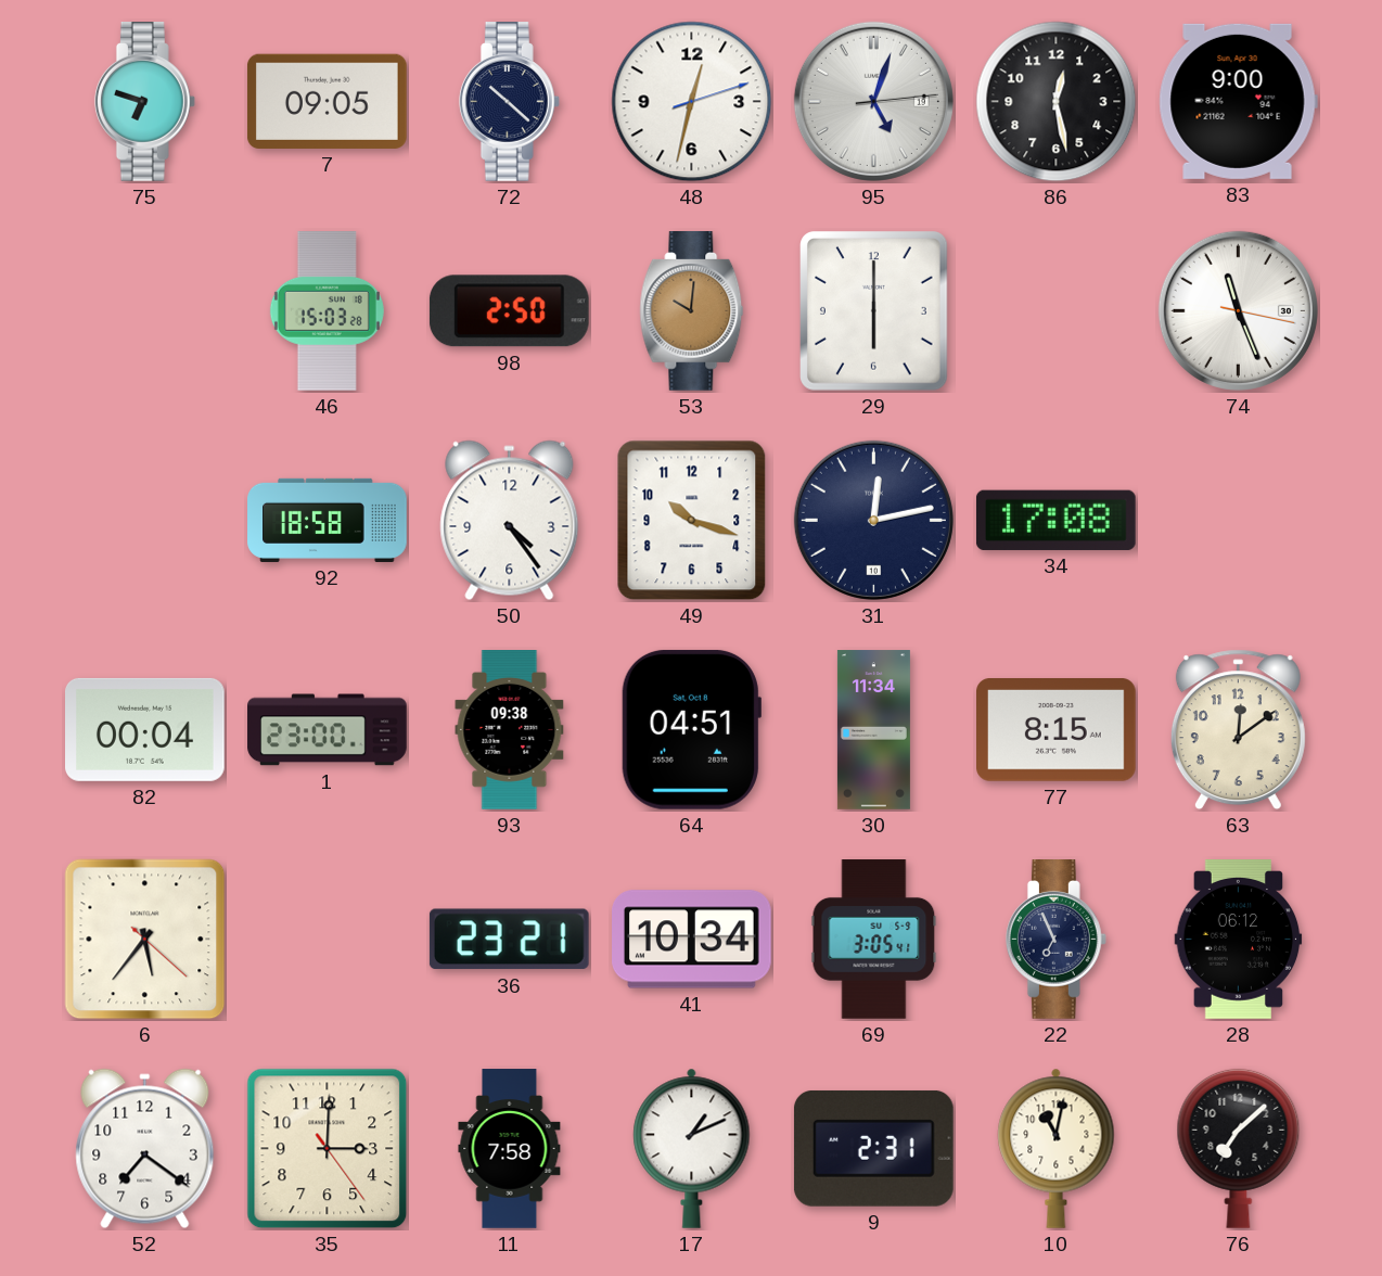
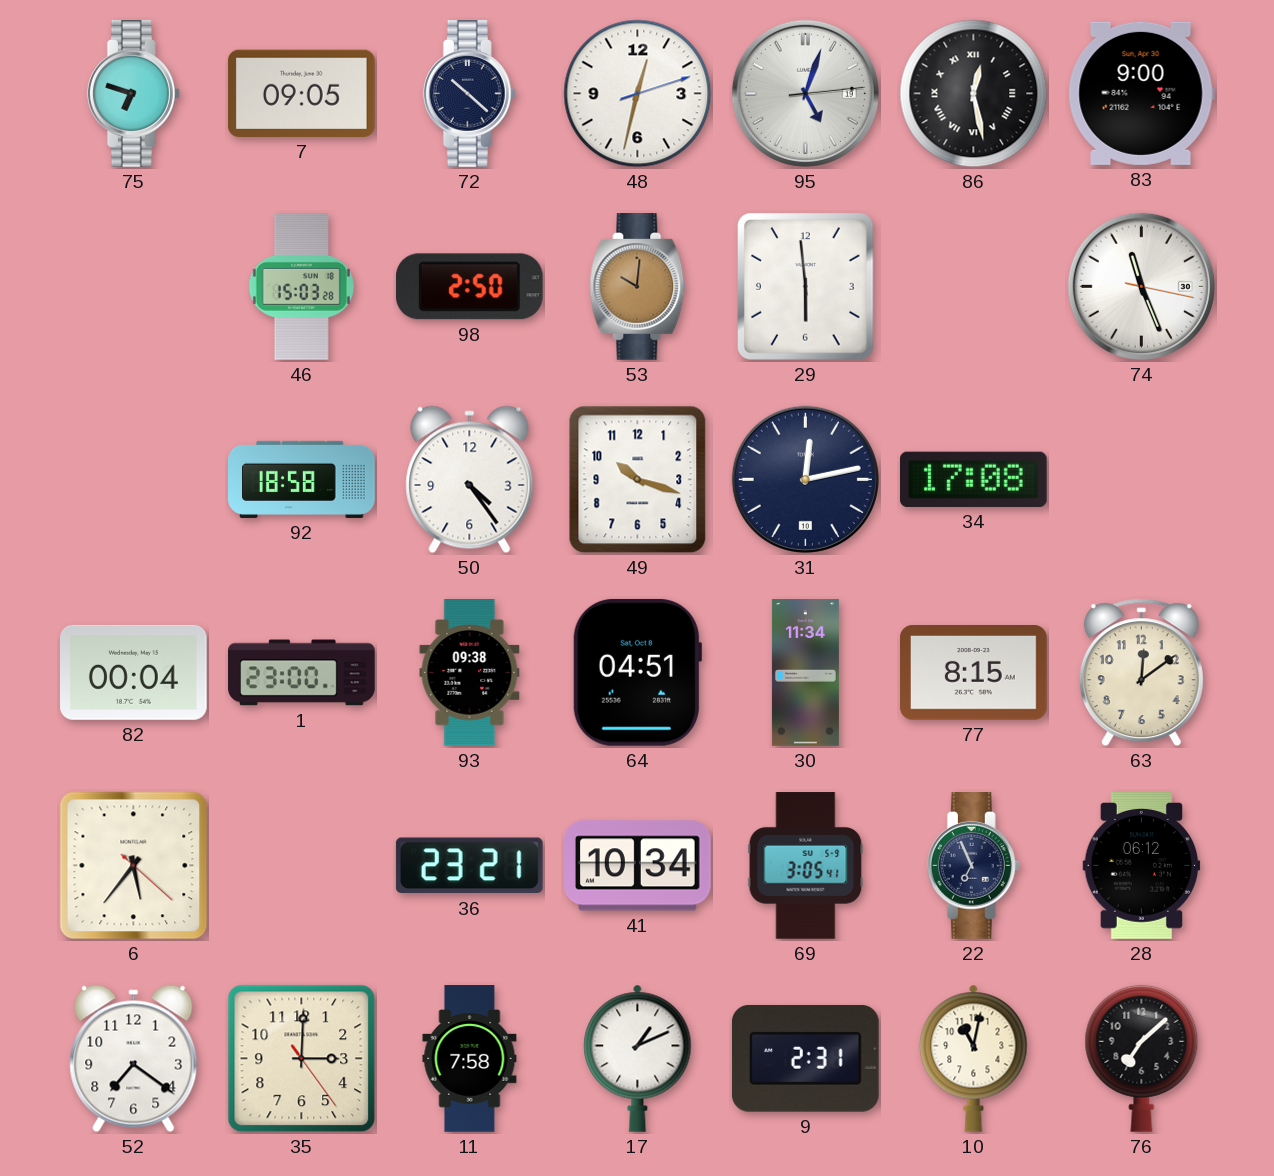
86 numerals: Arabic -> Roman (974, 94)
29: 6:00 -> 5:59 (806, 287)
